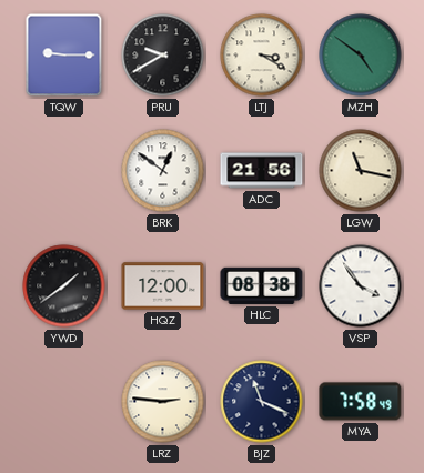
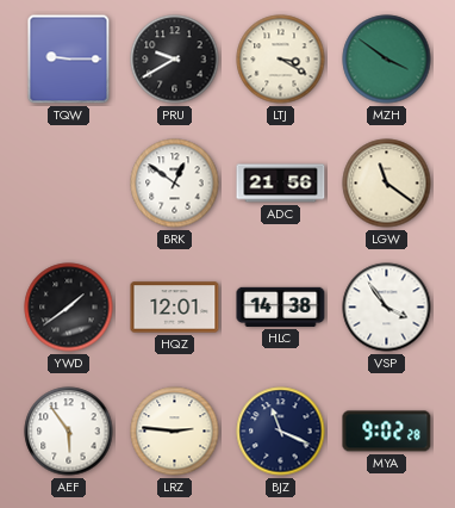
MZH: 4:51 -> 3:51 (387, 60)
LGW: 11:17 -> 11:21 (387, 184)
HQZ: 12:00 -> 12:01 (175, 308)
HLC: 08:38 -> 14:38 (281, 306)
AEF: none -> 5:54 (69, 432)
MYA: 7:58 -> 9:02 (387, 432)
